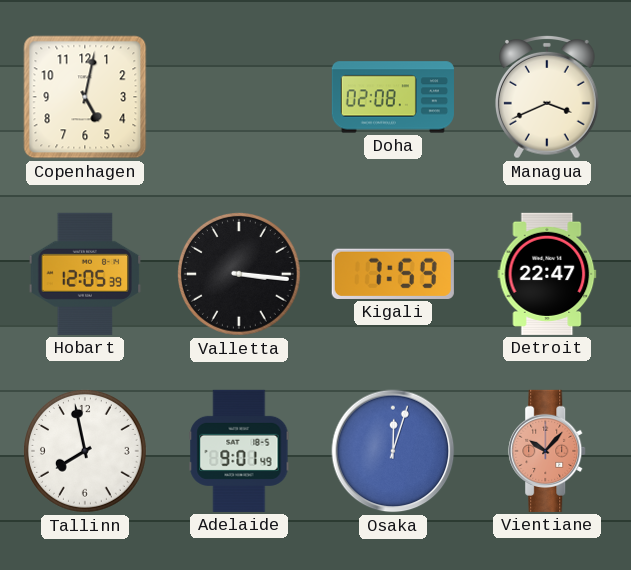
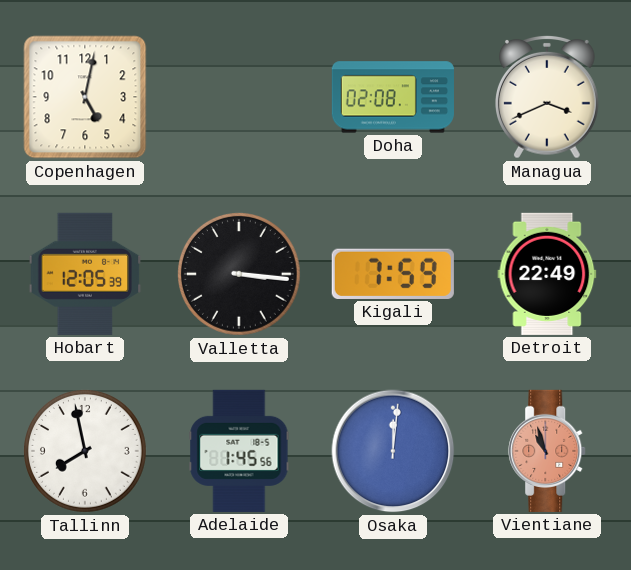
Detroit: 22:47 -> 22:49 (547, 274)
Adelaide: 9:01 -> 1:45 (239, 451)
Osaka: 12:03 -> 12:01 (393, 451)
Vientiane: 10:07 -> 10:57 (548, 451)
